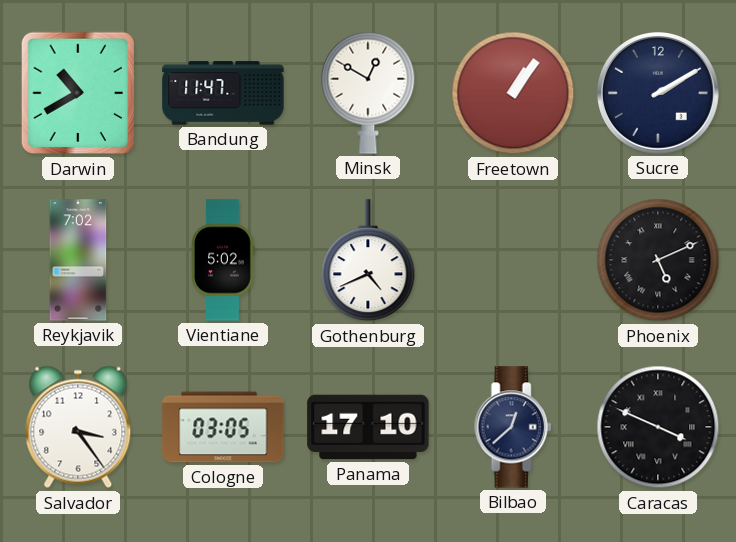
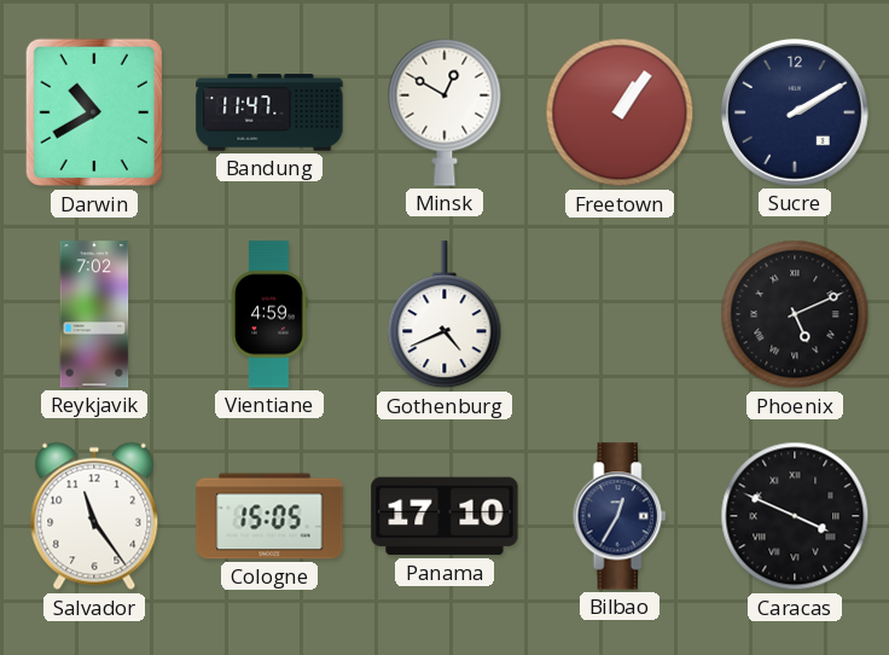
Vientiane: 5:02 -> 4:59 (269, 314)
Salvador: 3:24 -> 11:24 (94, 516)
Cologne: 03:05 -> 15:05 (269, 516)
Bilbao: 12:38 -> 12:35 (620, 516)
